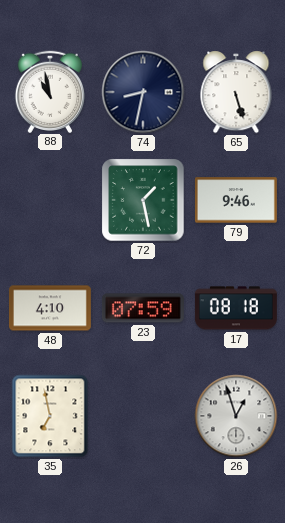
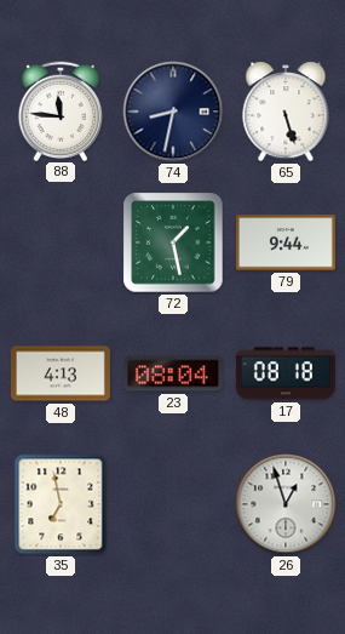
88: 10:58 -> 11:46 (59, 110)
79: 9:46 -> 9:44 (286, 242)
48: 4:10 -> 4:13 (61, 373)
23: 07:59 -> 08:04 (173, 373)
